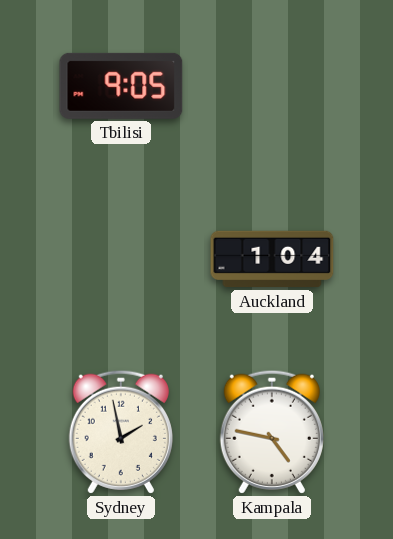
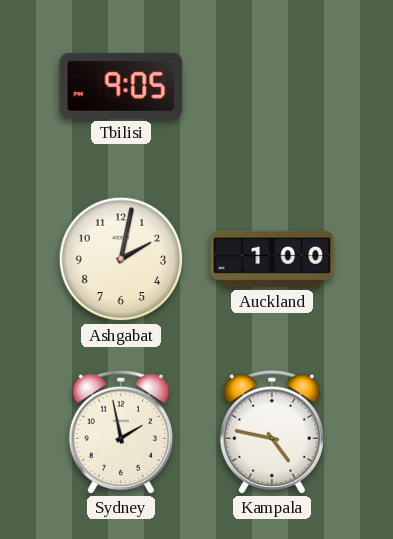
Ashgabat: none -> 2:02 (121, 259)
Auckland: 1:04 -> 1:00 (272, 259)
